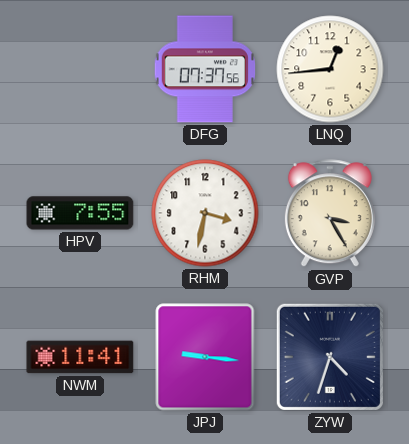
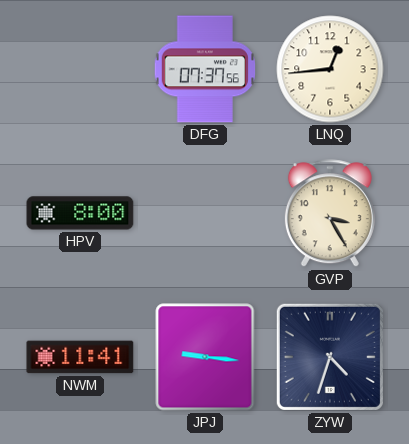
HPV: 7:55 -> 8:00 (80, 213)
RHM: 3:32 -> none (205, 213)
